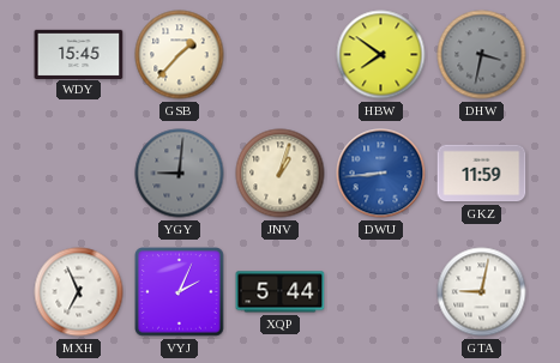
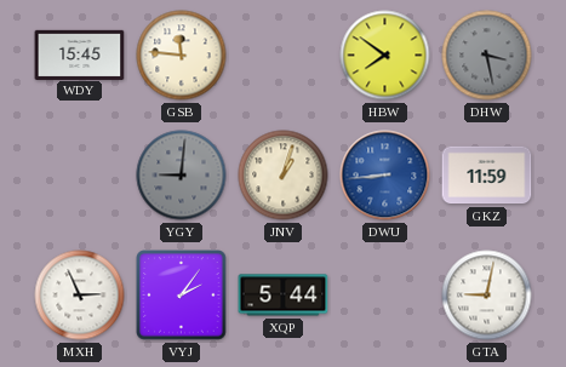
GSB: 1:37 -> 11:46 (182, 56)
DHW: 3:32 -> 3:28 (487, 56)
MXH: 6:56 -> 2:56 (80, 296)
VYJ: 2:04 -> 2:06 (182, 296)
